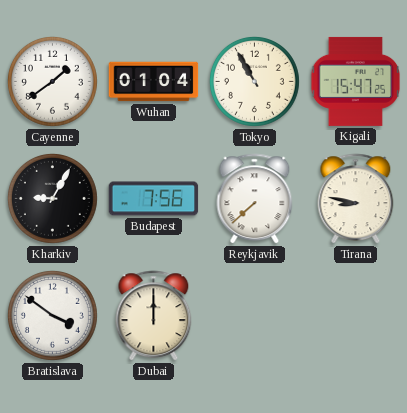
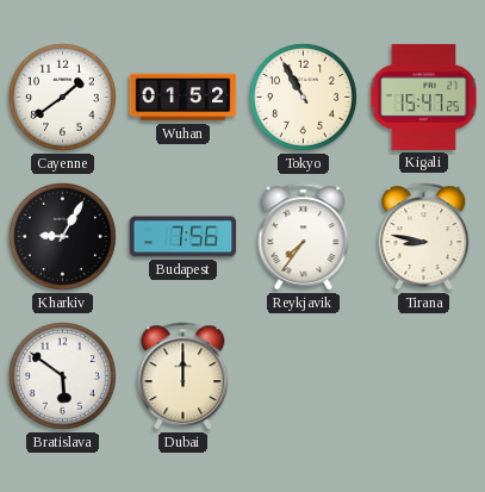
Wuhan: 01:04 -> 01:52 (184, 98)
Reykjavik: 7:38 -> 7:36 (304, 237)
Bratislava: 3:51 -> 5:51 (62, 375)
